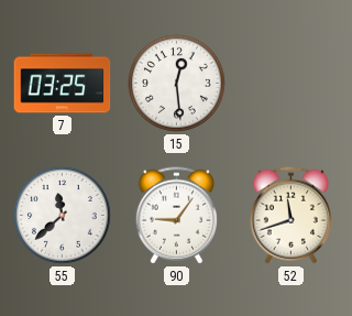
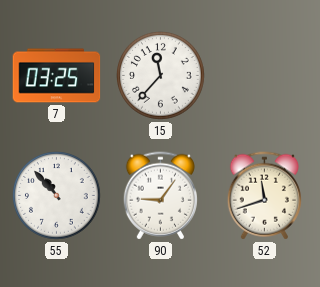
15: 12:29 -> 11:37 (161, 76)
55: 11:38 -> 10:53 (57, 196)
